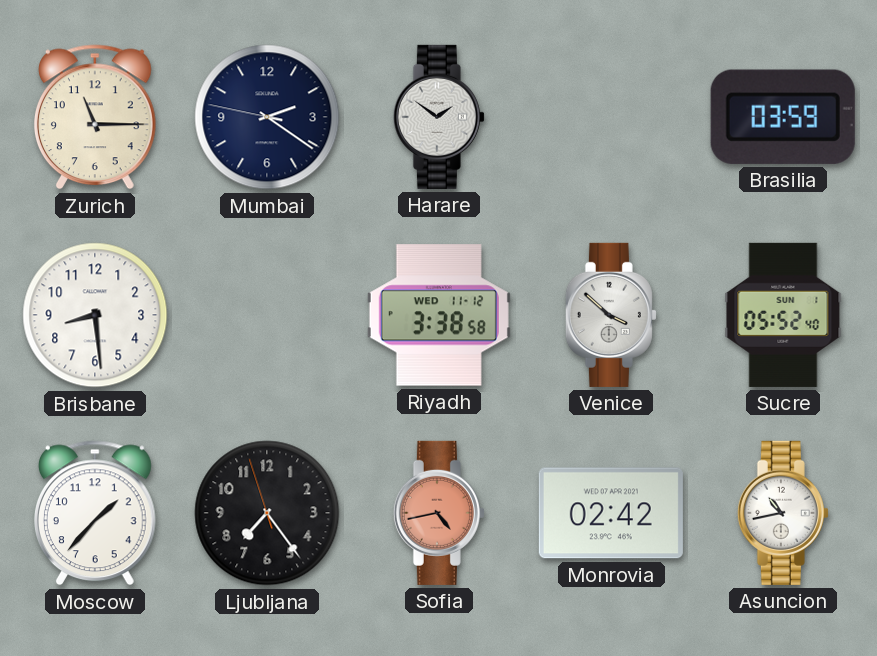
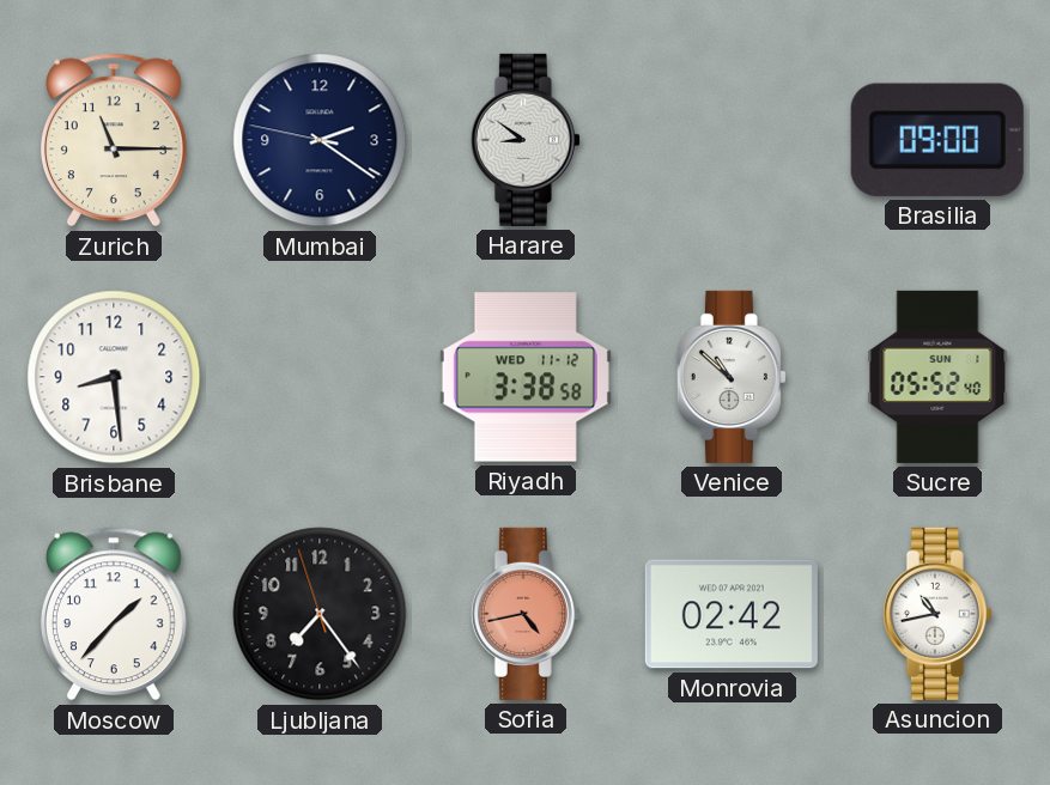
Harare: 1:51 -> 8:51 (526, 140)
Brasilia: 03:59 -> 09:00 (937, 140)
Venice: 3:52 -> 10:52 (732, 377)
